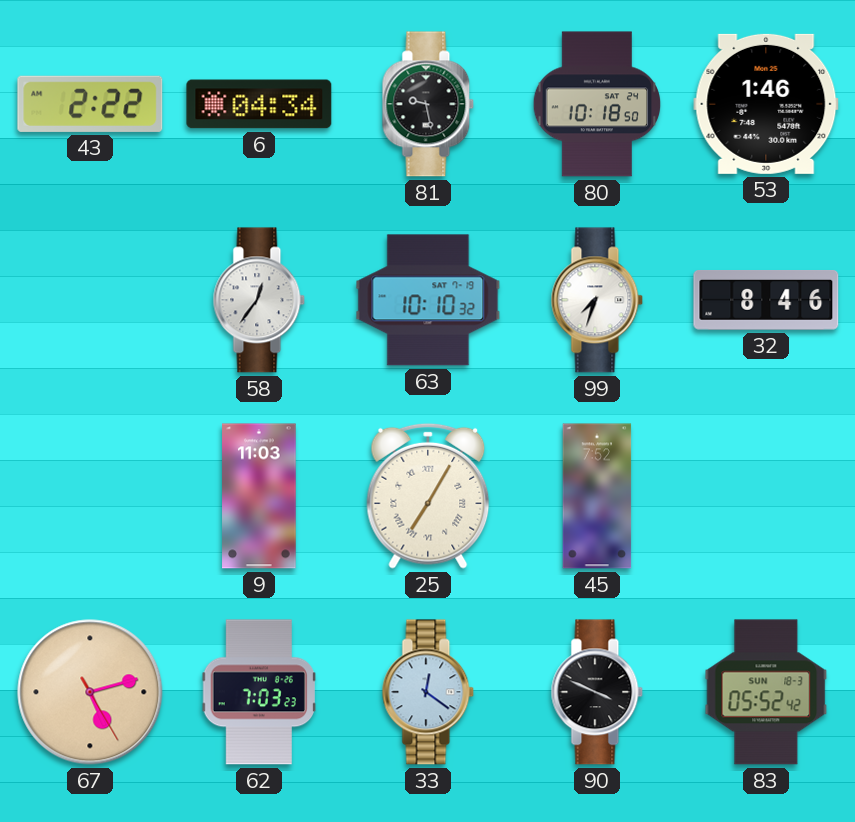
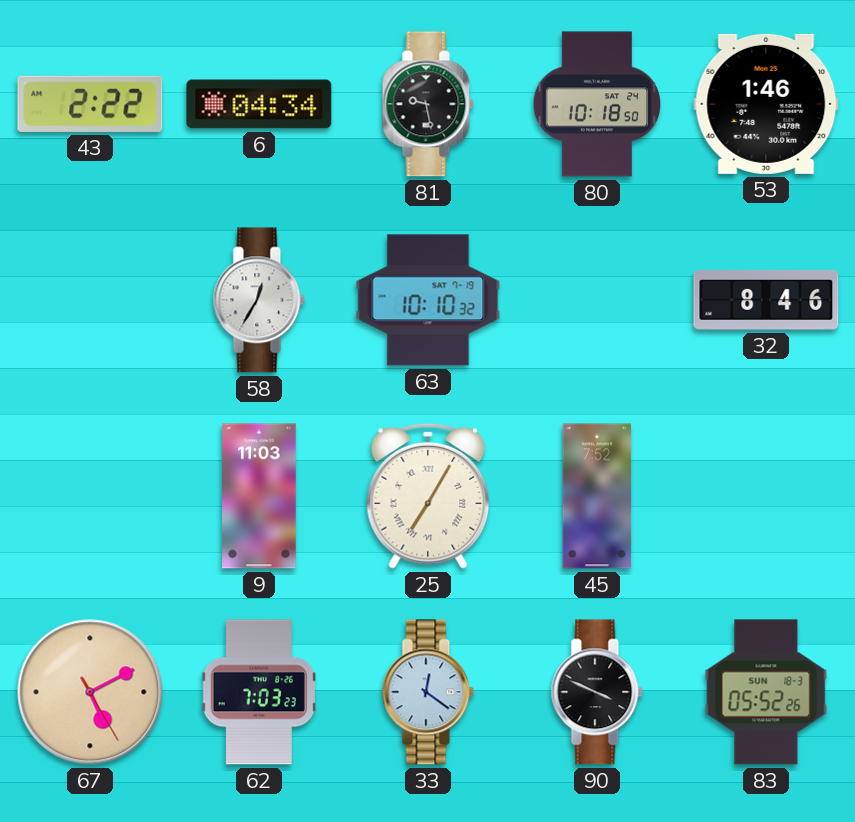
58: 12:36 -> 12:35 (259, 300)
99: 7:33 -> none (597, 300)
67: 5:12 -> 5:10 (90, 692)
83: 05:52:42 -> 05:52:26 (766, 692)
